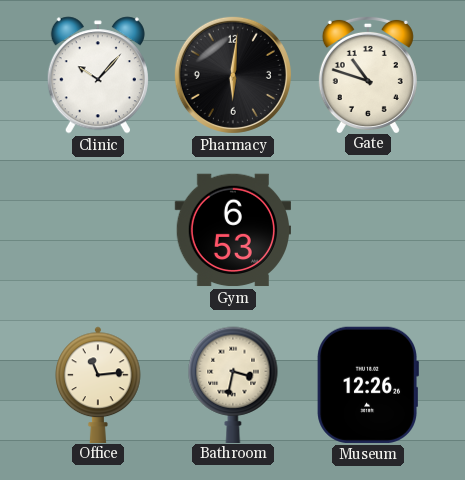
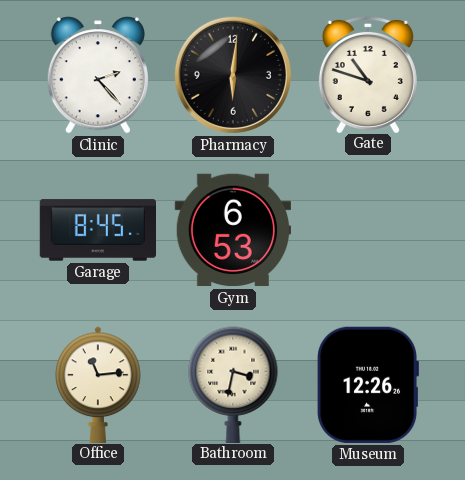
Clinic: 10:07 -> 2:23 (98, 75)
Garage: none -> 8:45 (97, 230)
